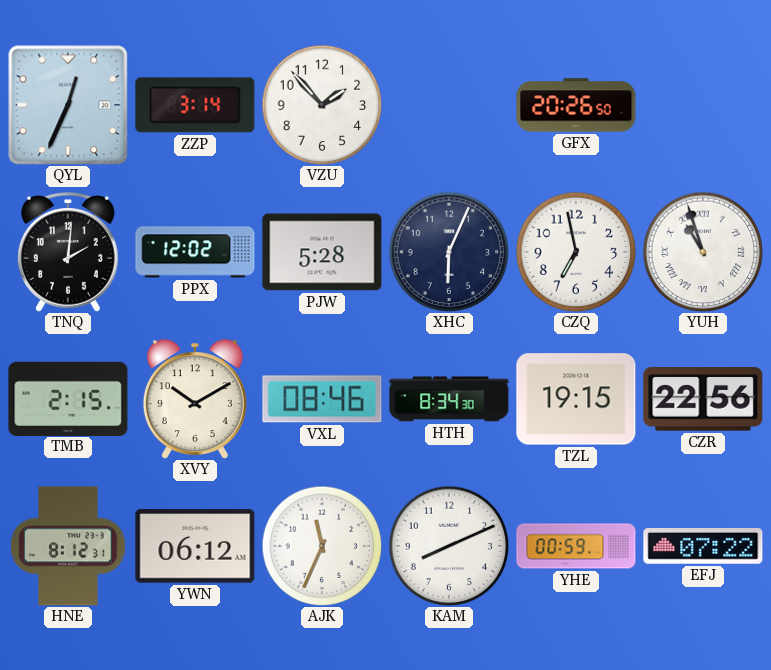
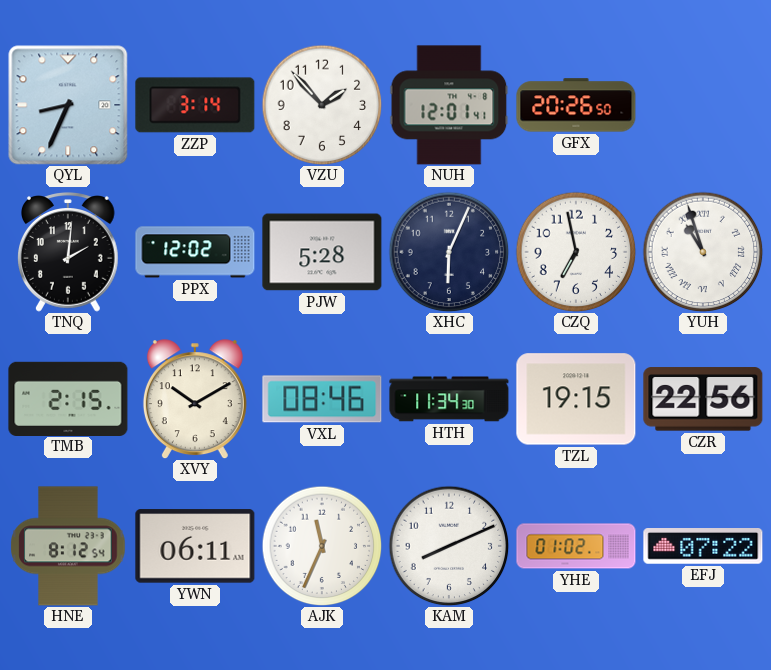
QYL: 12:34 -> 8:34 (68, 105)
NUH: none -> 12:01 (449, 105)
HTH: 8:34 -> 11:34 (449, 399)
HNE: 8:12:31 -> 8:12:54 (68, 546)
YWN: 06:12 -> 06:11 (195, 546)
YHE: 00:59 -> 01:02 (576, 546)
